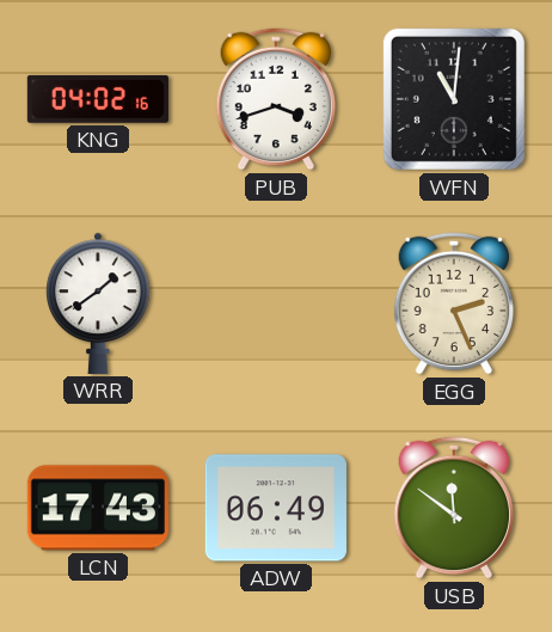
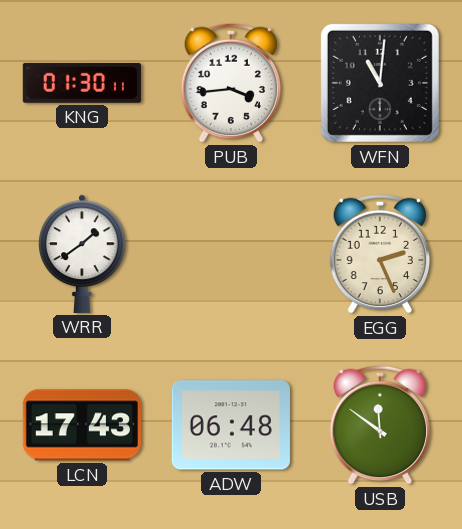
KNG: 04:02 -> 01:30 (82, 83)
PUB: 3:42 -> 3:44 (231, 83)
ADW: 06:49 -> 06:48 (231, 425)
